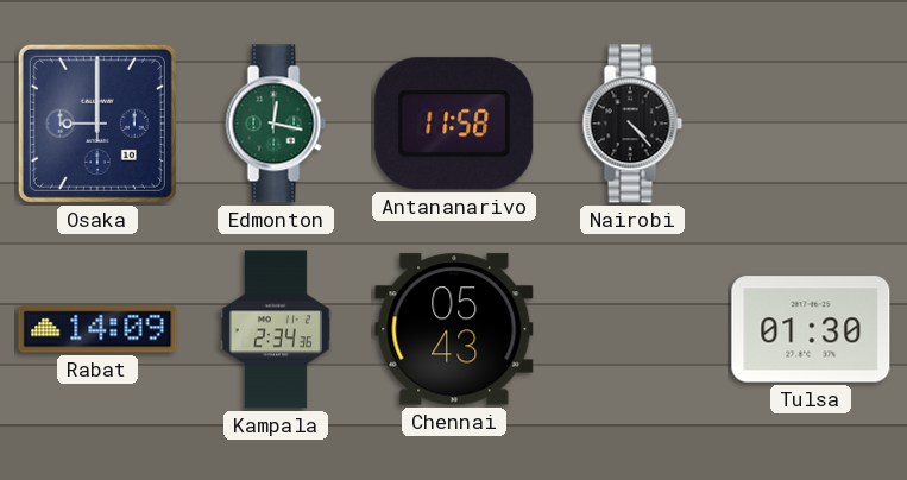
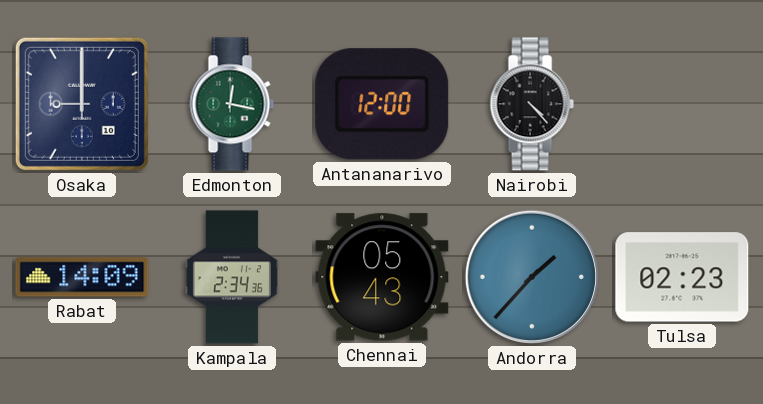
Antananarivo: 11:58 -> 12:00 (382, 104)
Andorra: none -> 1:37 (532, 277)
Tulsa: 01:30 -> 02:23 (682, 277)
